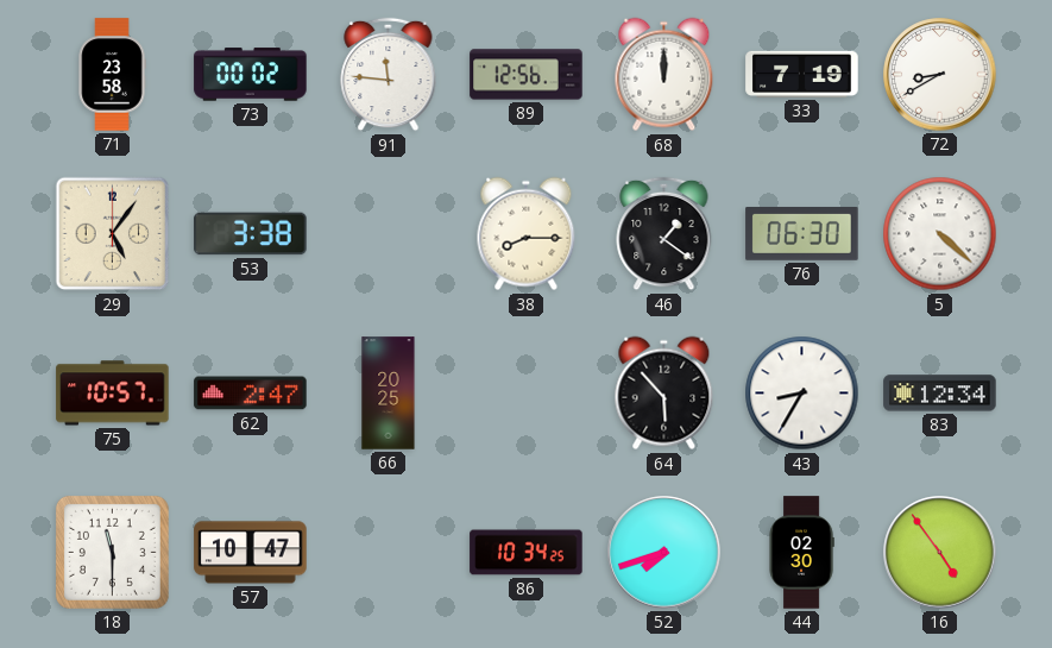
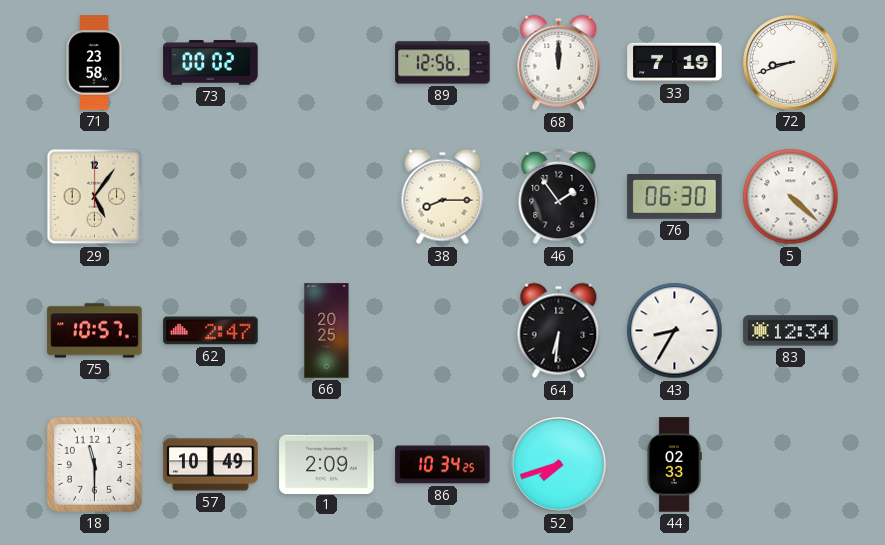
91: 11:46 -> none (389, 75)
72: 8:40 -> 8:42 (791, 63)
53: 3:38 -> none (251, 234)
46: 1:21 -> 1:54 (559, 197)
64: 5:53 -> 6:31 (559, 331)
57: 10:47 -> 10:49 (211, 465)
1: none -> 2:09 (327, 464)
44: 02:30 -> 02:33 (674, 465)
16: 4:54 -> none (940, 553)
